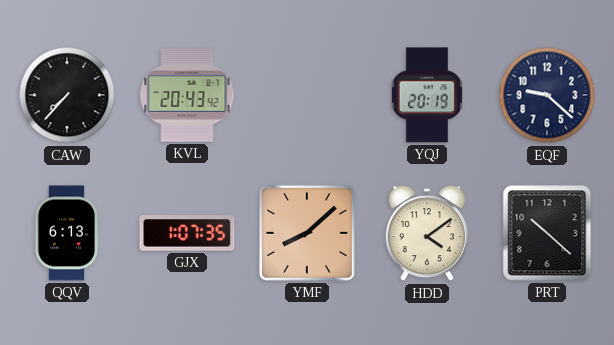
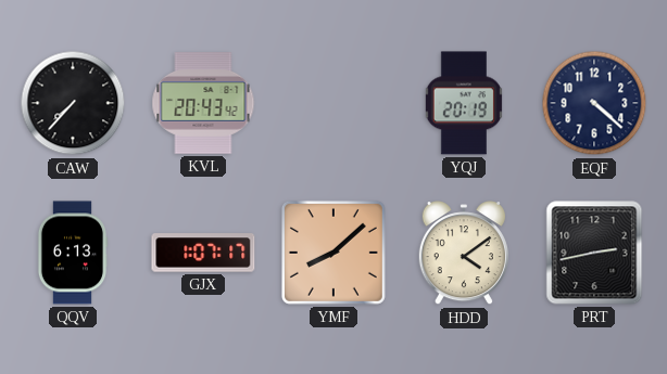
EQF: 9:22 -> 4:22 (594, 103)
GJX: 1:07:35 -> 1:07:17 (203, 253)
PRT: 10:22 -> 2:43 (594, 253)
